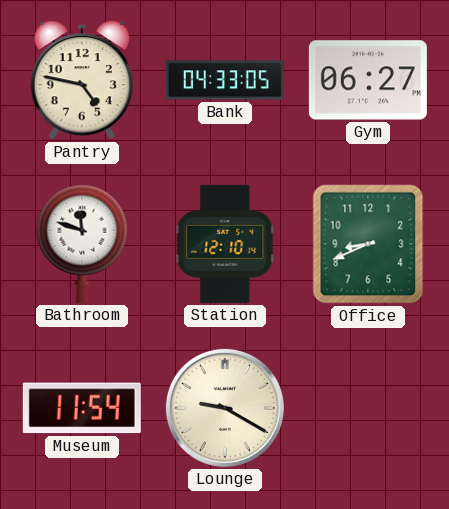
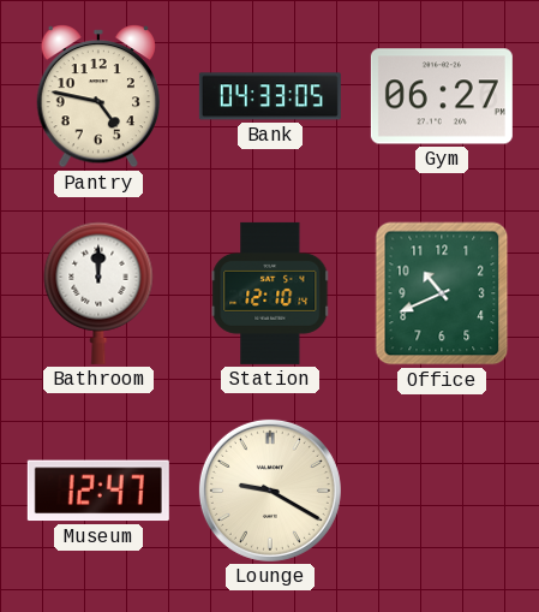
Bathroom: 11:48 -> 12:00 (98, 293)
Office: 8:41 -> 10:41 (442, 293)
Museum: 11:54 -> 12:47 (98, 491)
